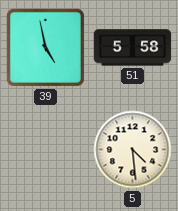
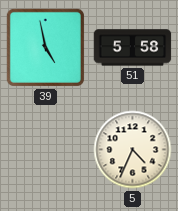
5: 4:29 -> 4:34 (133, 150)
